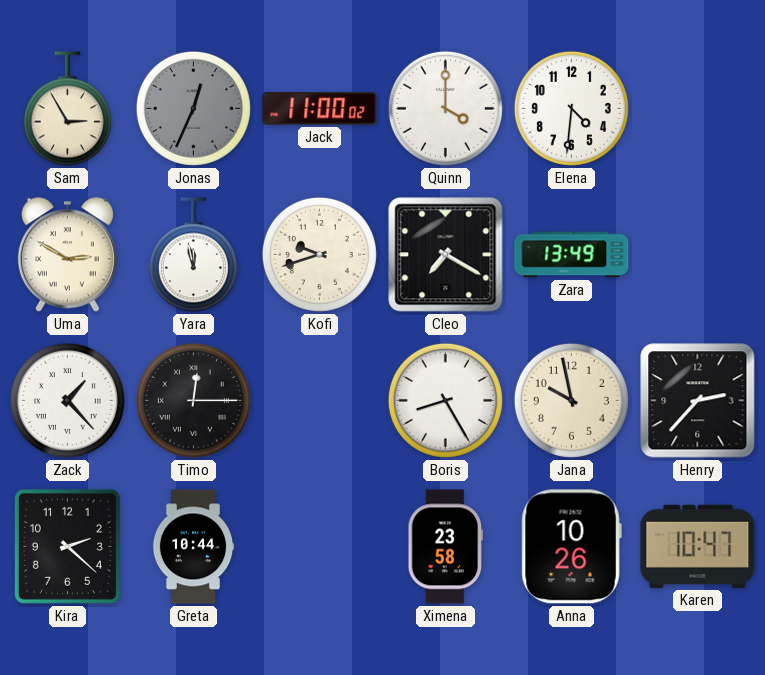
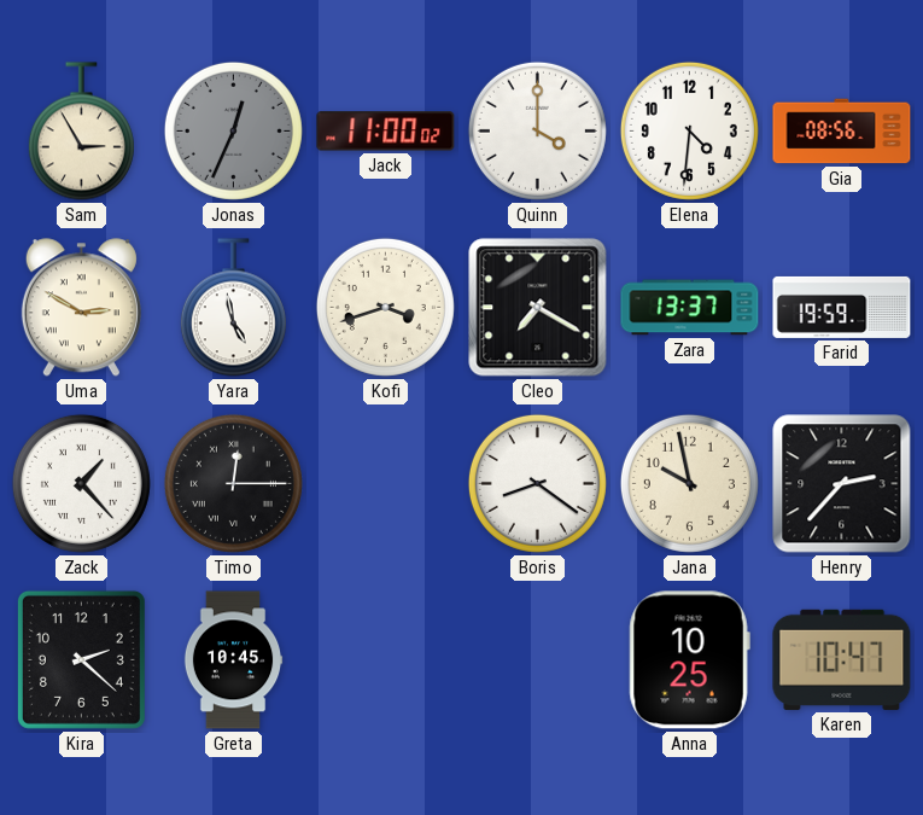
Gia: none -> 08:56 (842, 132)
Yara: 11:58 -> 4:58 (233, 308)
Kofi: 9:42 -> 3:42 (385, 307)
Zara: 13:49 -> 13:37 (690, 308)
Farid: none -> 19:59 (842, 307)
Boris: 8:25 -> 8:21 (537, 483)
Greta: 10:44 -> 10:45 (233, 660)
Ximena: 23:58 -> none (446, 547)
Anna: 10:26 -> 10:25 (689, 660)
